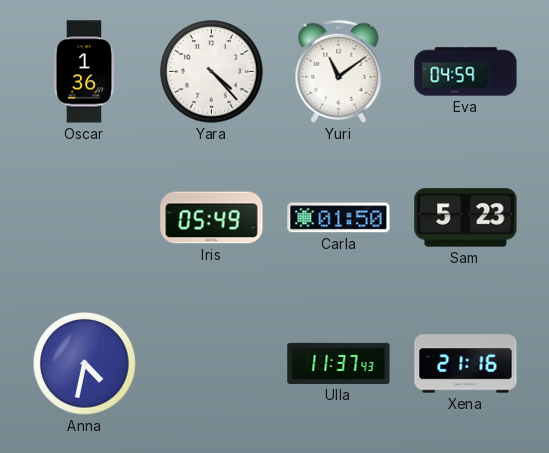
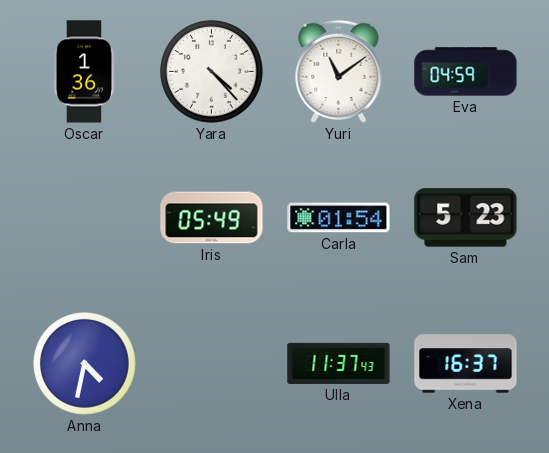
Carla: 01:50 -> 01:54 (339, 218)
Xena: 21:16 -> 16:37 (466, 364)
